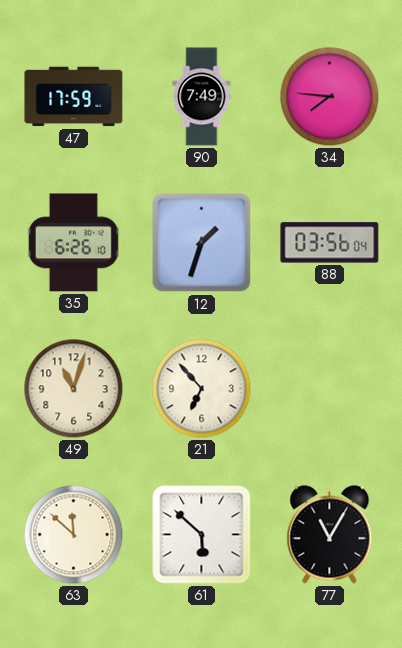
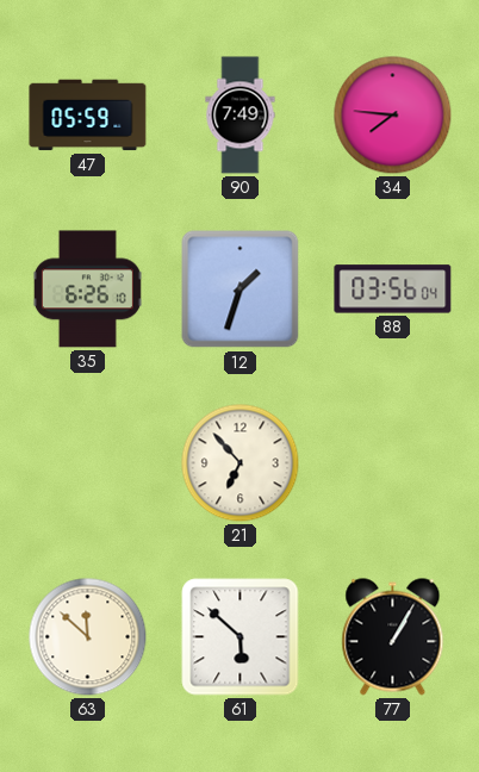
47: 17:59 -> 05:59 (88, 116)
49: 11:03 -> none (74, 389)
77: 11:05 -> 1:05 (393, 637)
